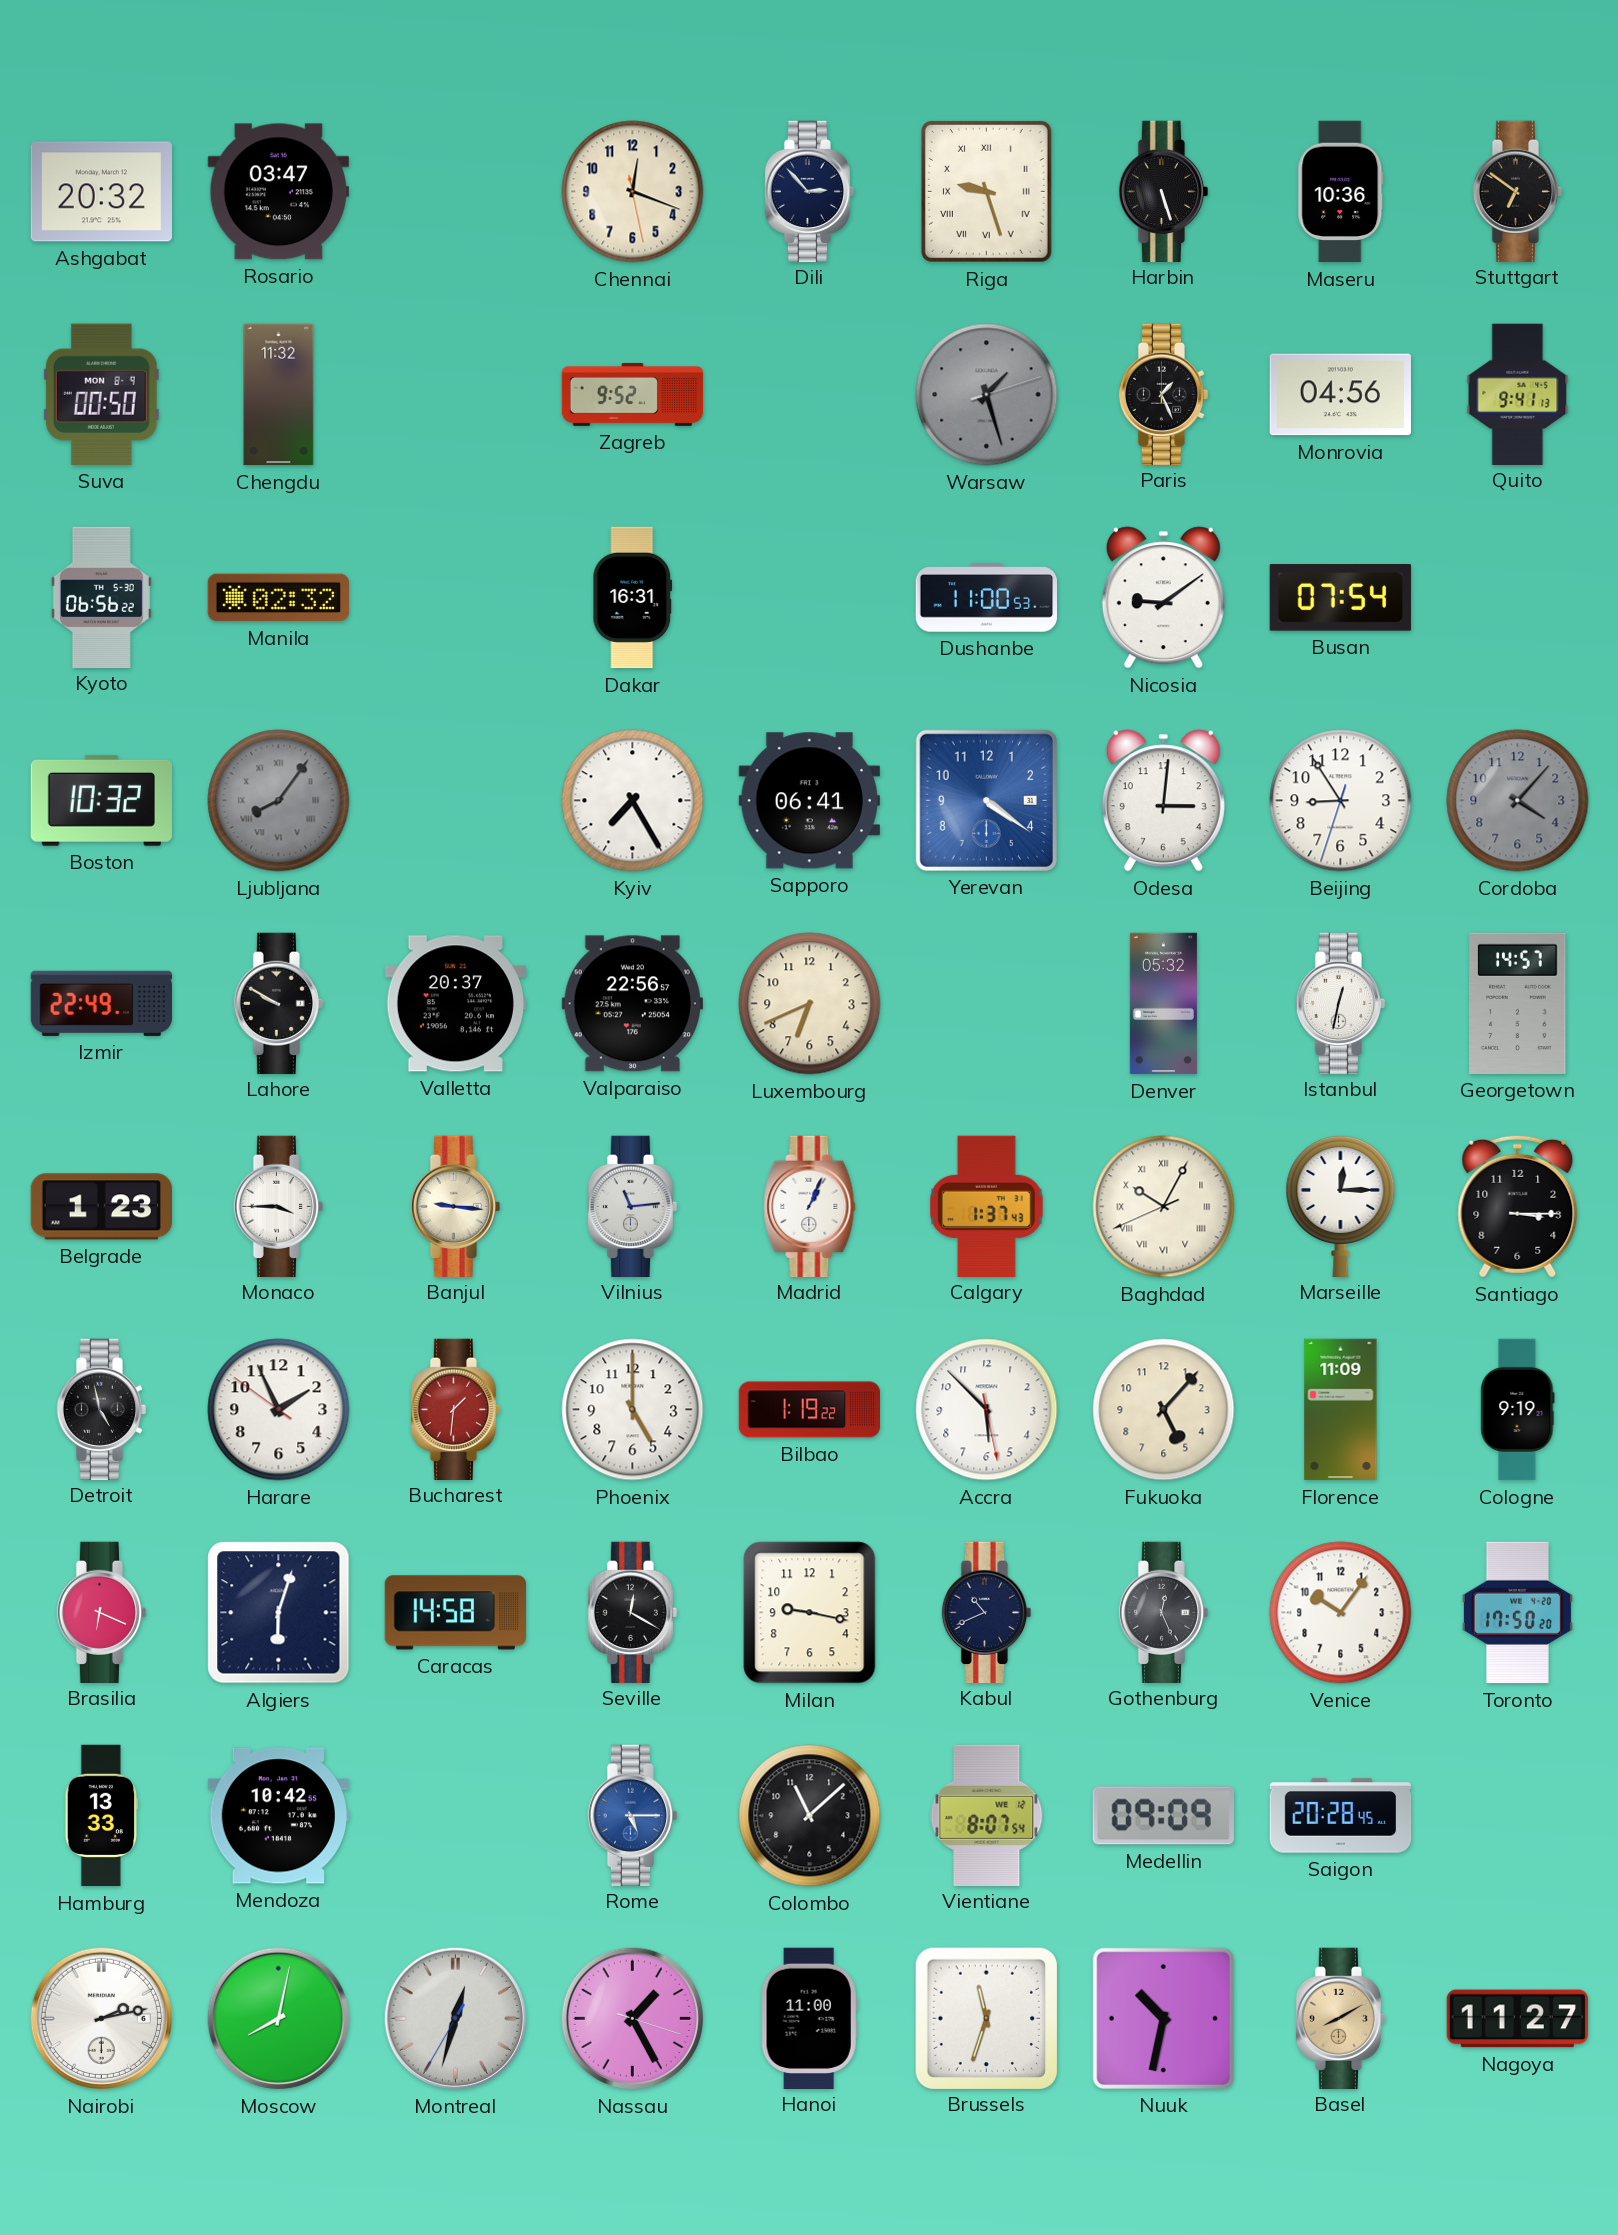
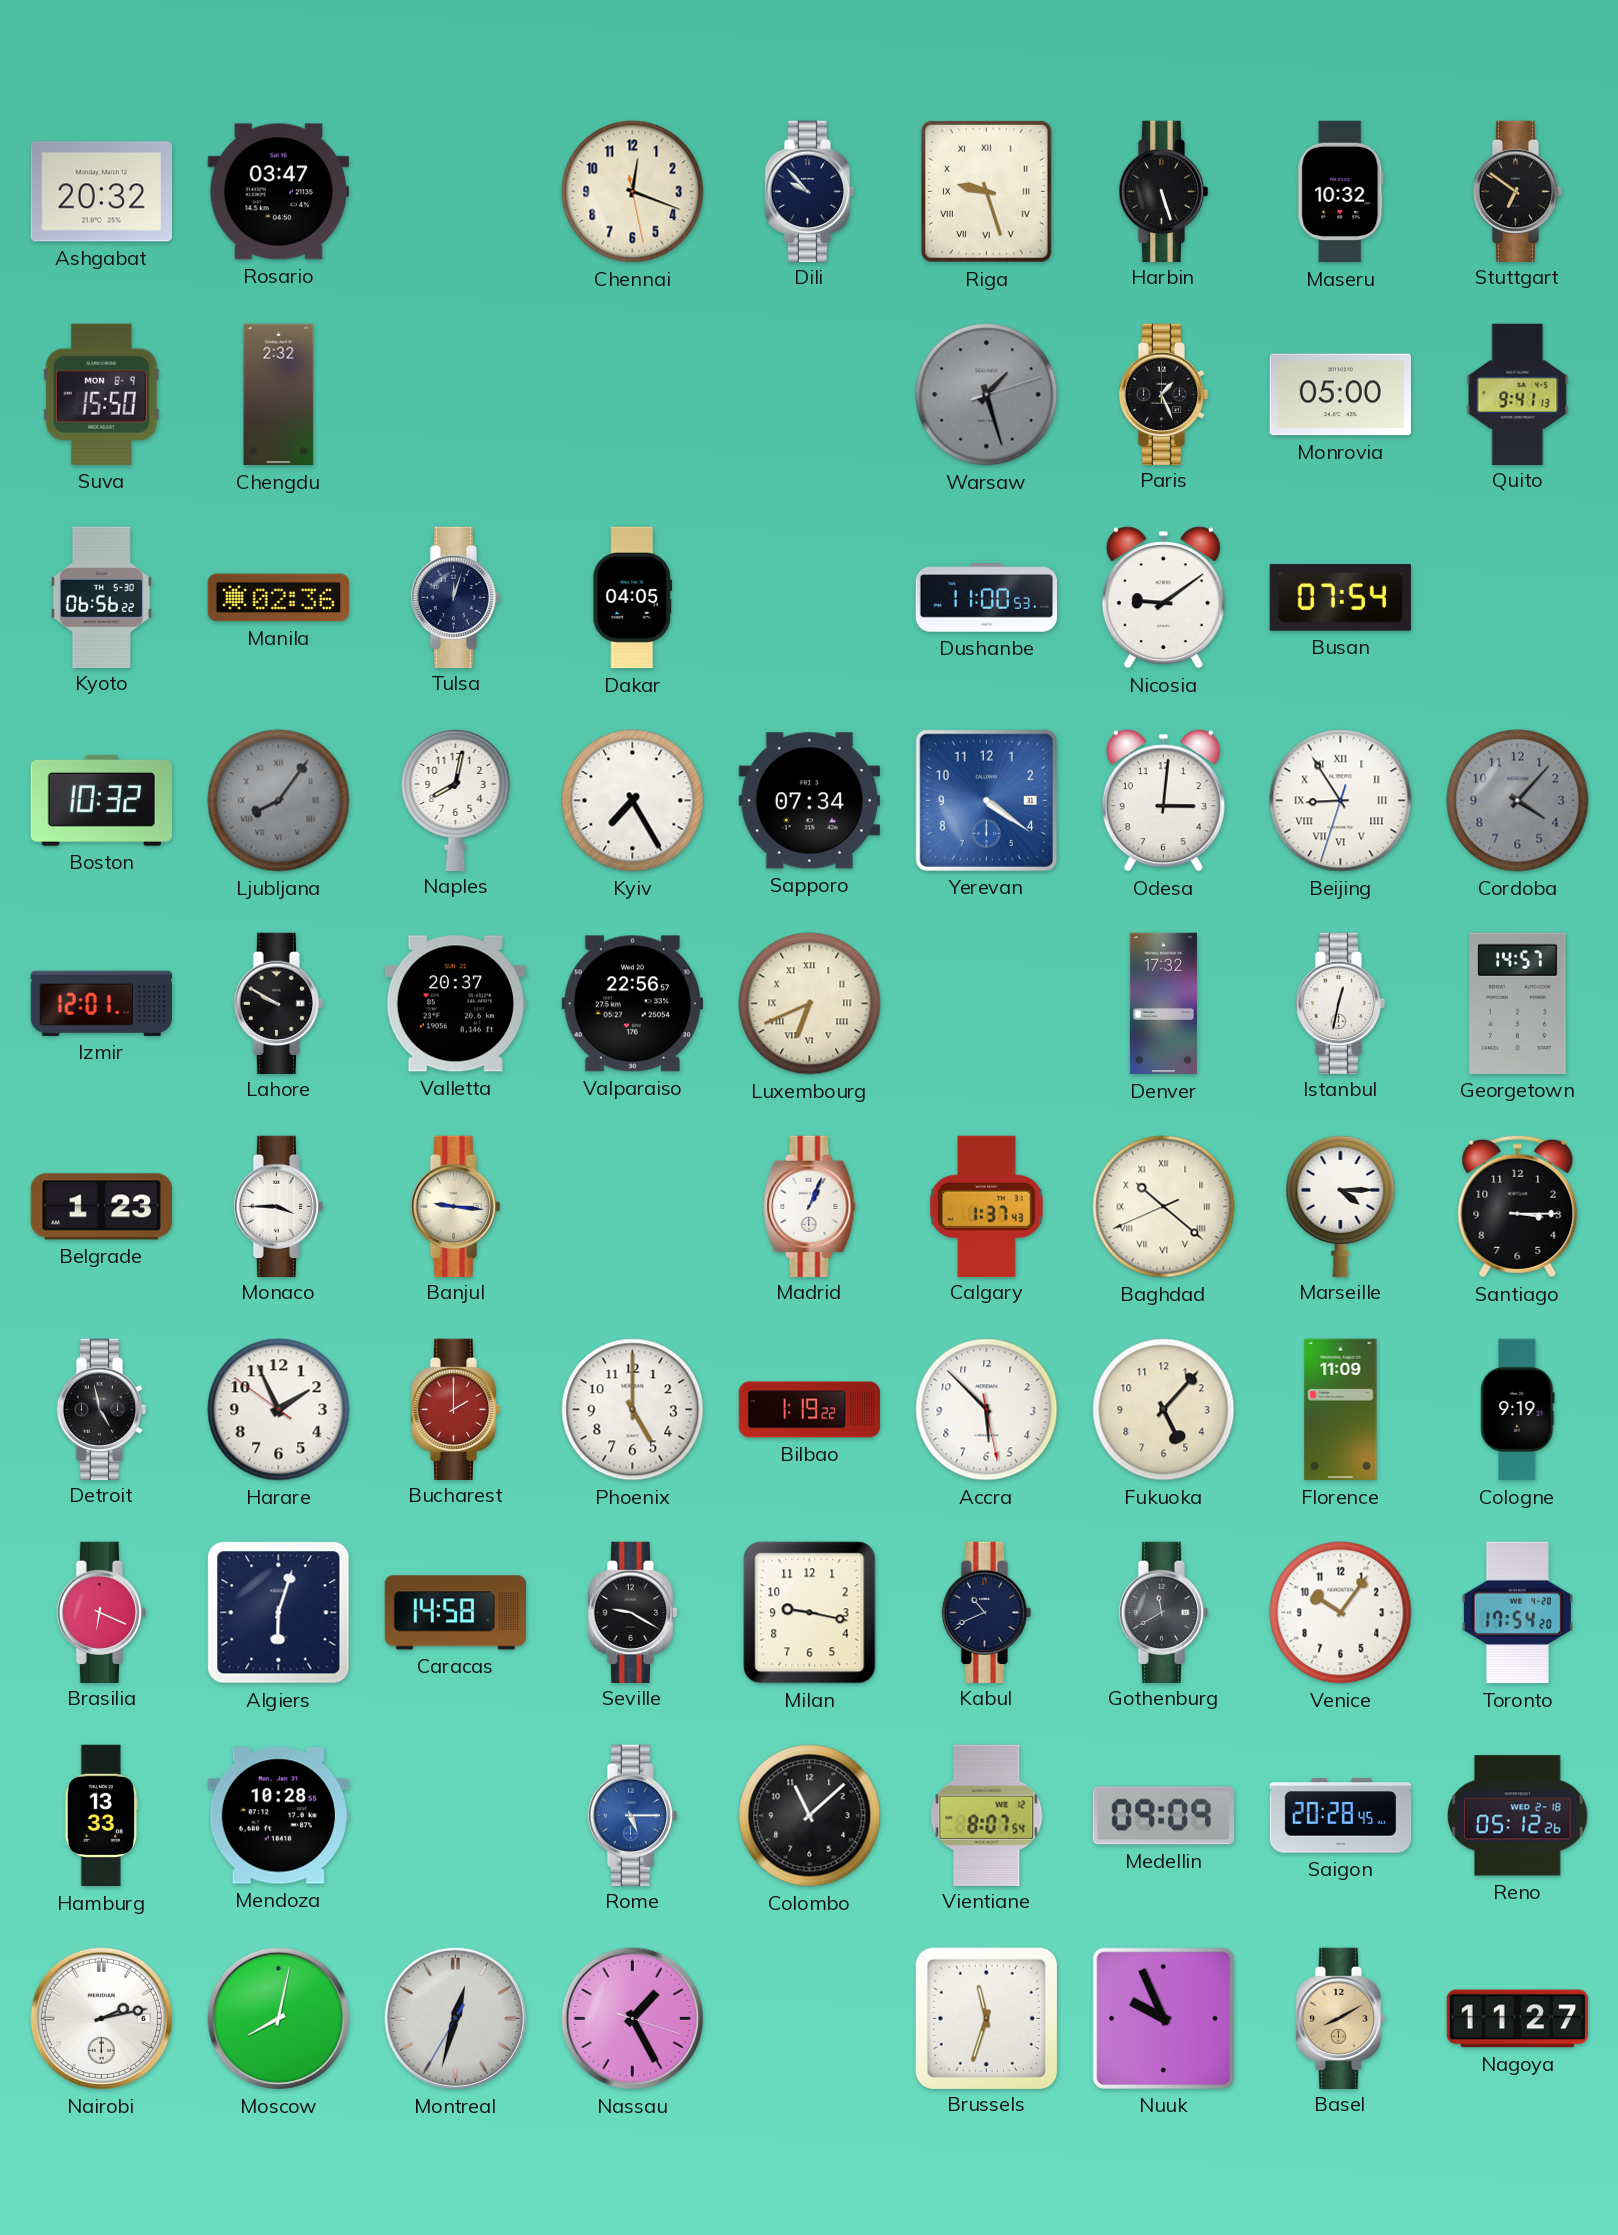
Dili: 2:53 -> 9:53 (810, 191)
Maseru: 10:36 -> 10:32 (1341, 192)
Suva: 00:50 -> 15:50 (101, 394)
Chengdu: 11:32 -> 2:32 (279, 395)
Zagreb: 9:52 -> none (633, 394)
Monrovia: 04:56 -> 05:00 (1340, 395)
Manila: 02:32 -> 02:36 (278, 598)
Tulsa: none -> 12:03 (456, 597)
Dakar: 16:31 -> 04:05 (633, 598)
Naples: none -> 8:02 (456, 799)
Sapporo: 06:41 -> 07:34 (809, 801)
Beijing numerals: Arabic -> Roman (1341, 801)
Izmir: 22:49 -> 12:01 (101, 1003)
Luxembourg numerals: Arabic -> Roman (810, 1004)
Denver: 05:32 -> 17:32 (1163, 1004)
Vilnius: 11:14 -> none (633, 1206)
Baghdad: 10:04 -> 10:21 (1164, 1207)
Marseille: 12:15 -> 4:15 (1341, 1205)
Bucharest: 1:31 -> 2:00 (456, 1409)
Seville: 12:20 -> 9:20 (633, 1612)
Gothenburg: 12:26 -> 11:40 (1164, 1612)
Toronto: 17:50 -> 17:54 (1517, 1613)
Mendoza: 10:42 -> 10:28 (278, 1816)
Reno: none -> 05:12 (1518, 1816)
Hanoi: 11:00 -> none (809, 2018)
Nuuk: 10:32 -> 9:56 (1163, 2018)
